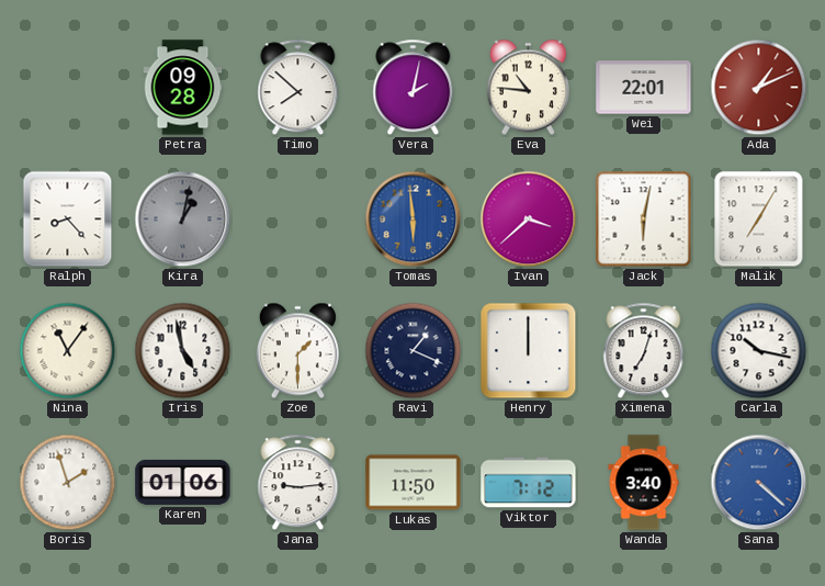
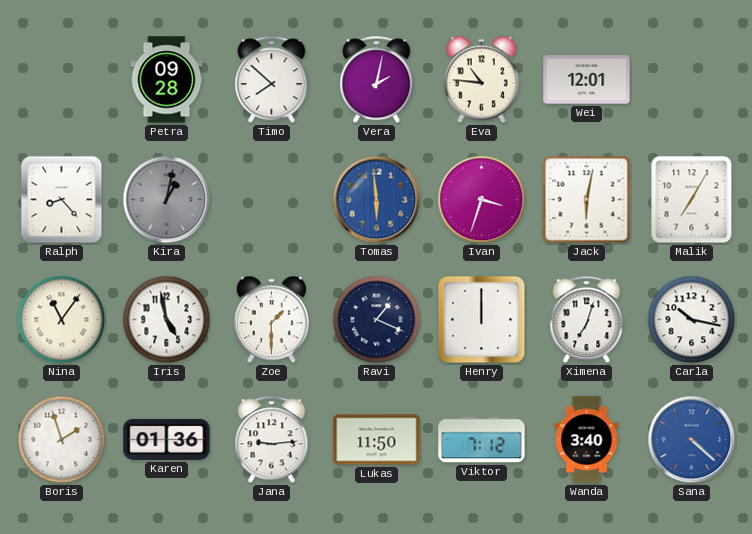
Wei: 22:01 -> 12:01 (587, 80)
Ada: 1:11 -> none (759, 88)
Ivan: 3:38 -> 3:33 (482, 200)
Karen: 01:06 -> 01:36 (167, 439)
